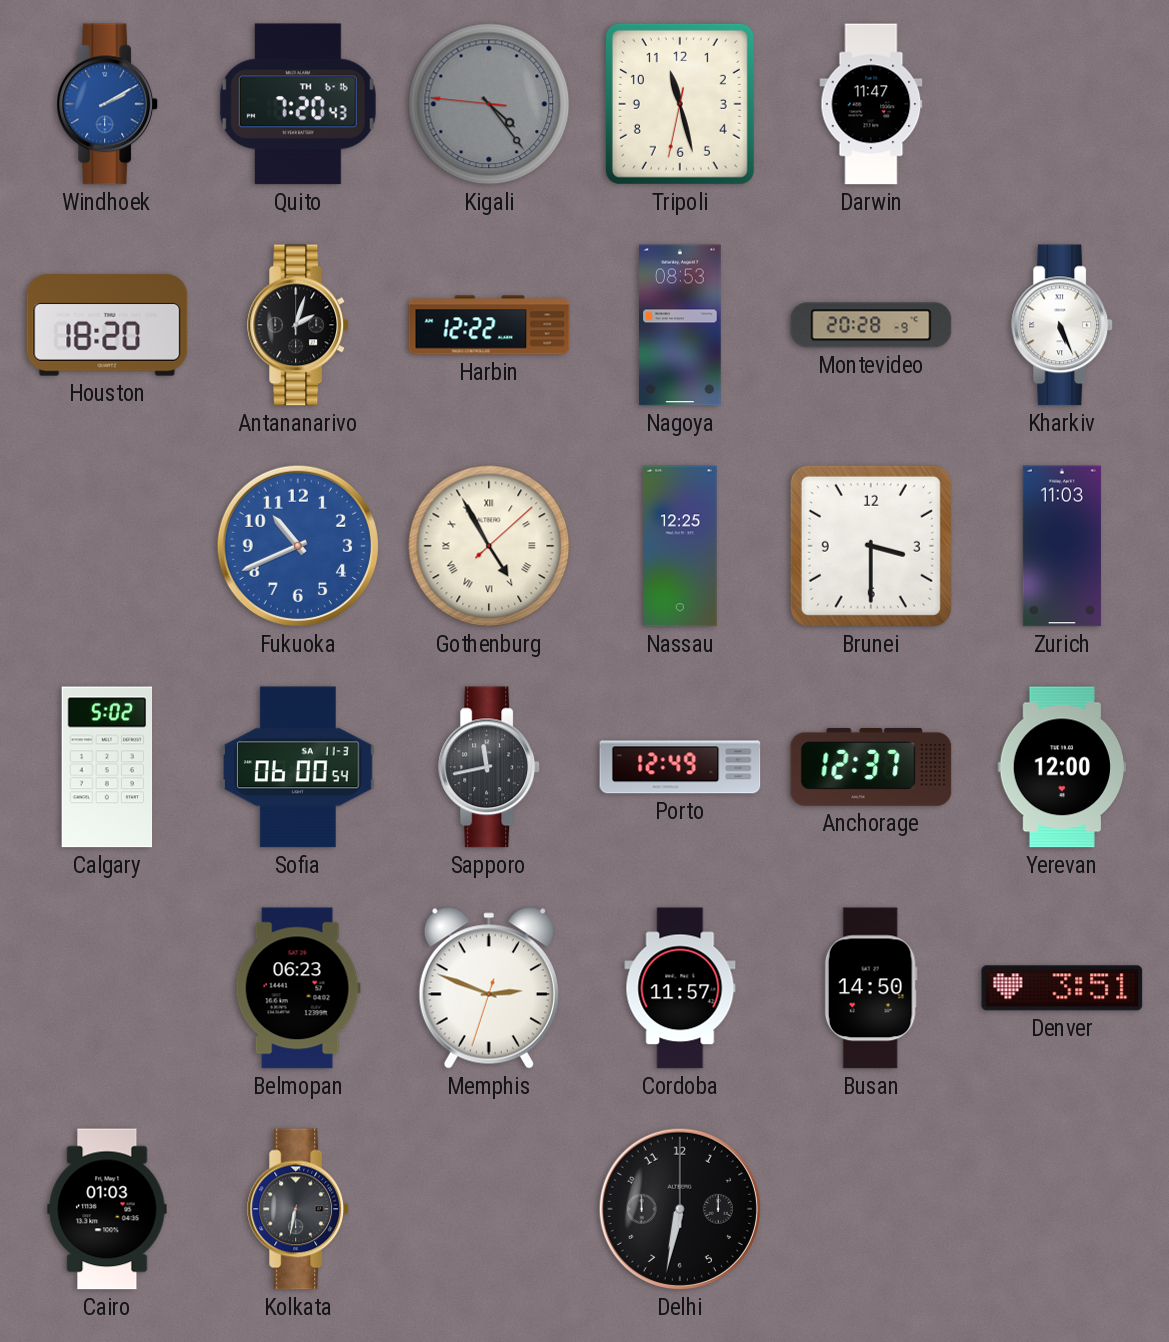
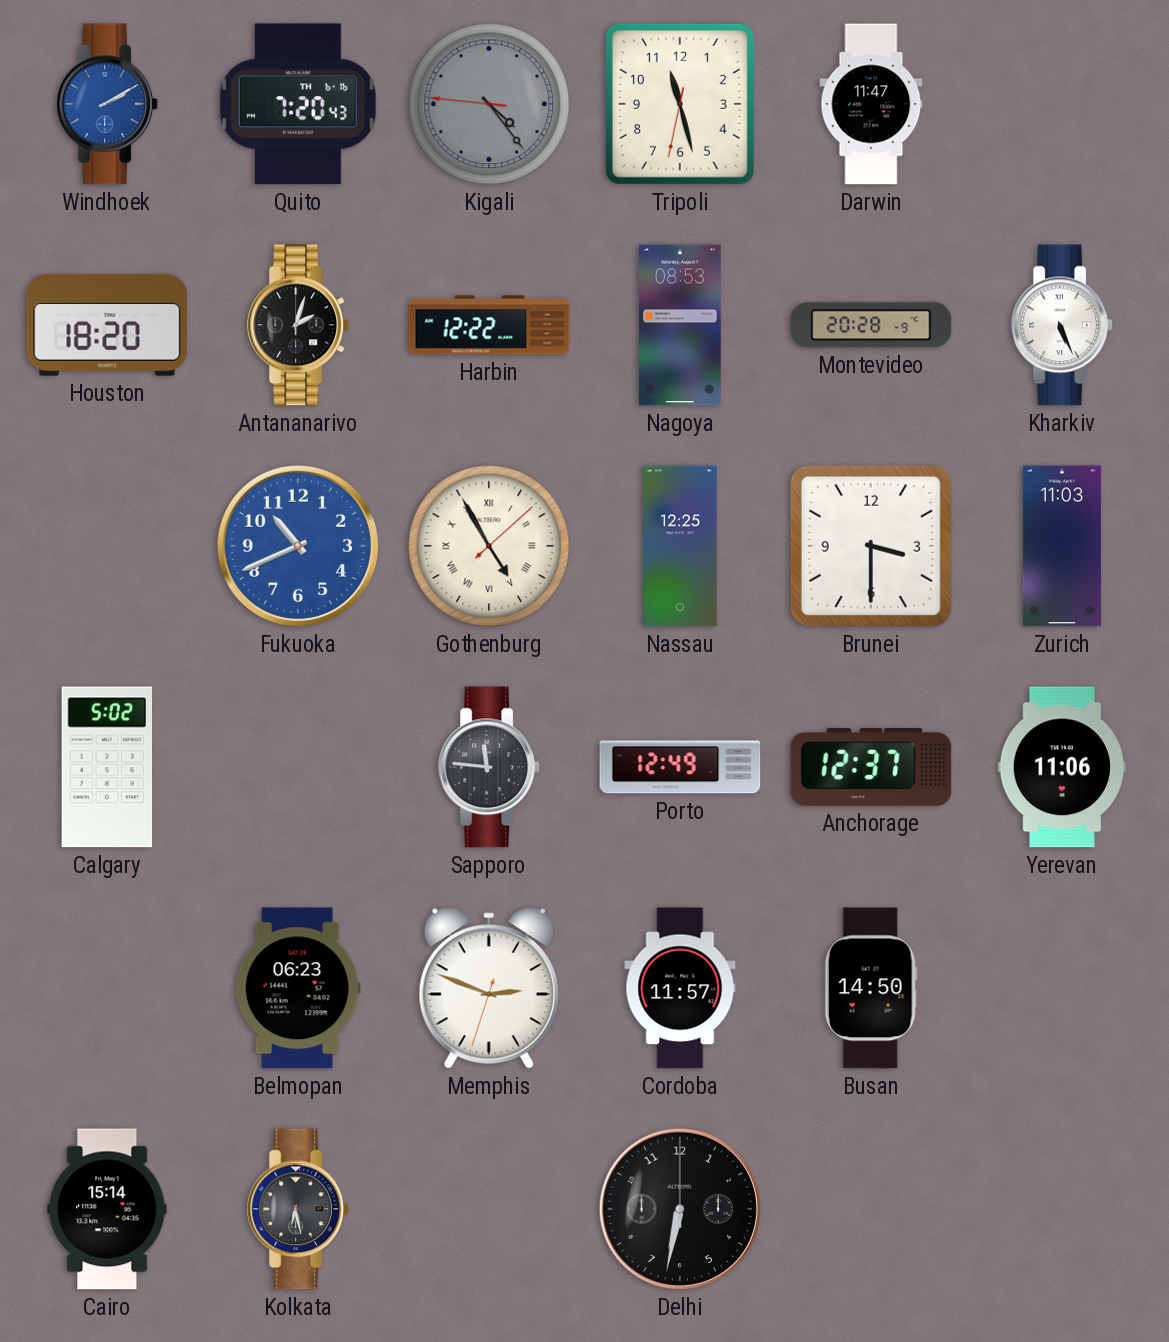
Sofia: 06:00 -> none (299, 767)
Sapporo: 11:43 -> 11:46 (490, 767)
Yerevan: 12:00 -> 11:06 (1061, 767)
Denver: 3:51 -> none (1062, 988)
Cairo: 01:03 -> 15:14 (107, 1209)
Kolkata: 6:32 -> 6:28 (299, 1209)
